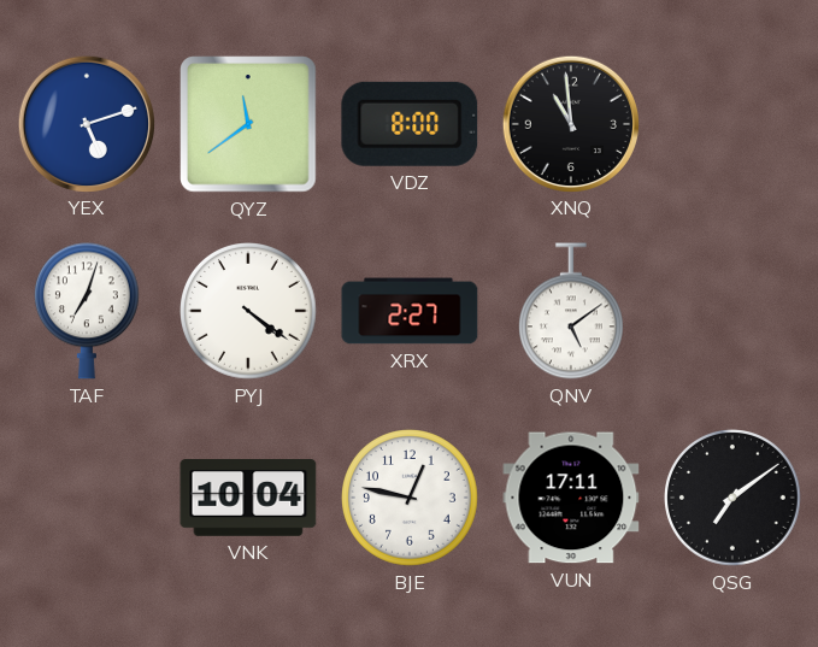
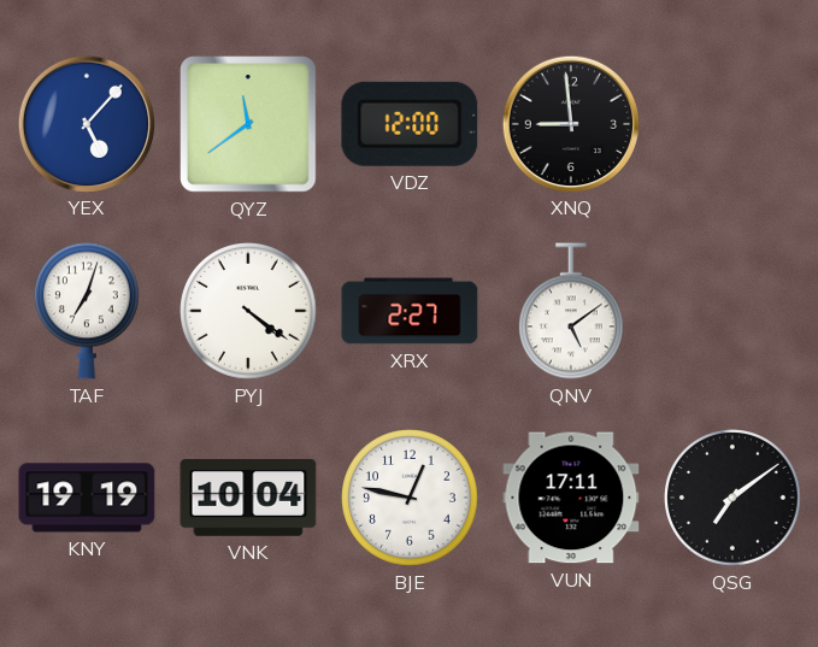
YEX: 5:12 -> 5:07 (86, 123)
VDZ: 8:00 -> 12:00 (410, 124)
XNQ: 10:59 -> 8:59 (570, 123)
KNY: none -> 19:19 (87, 498)
